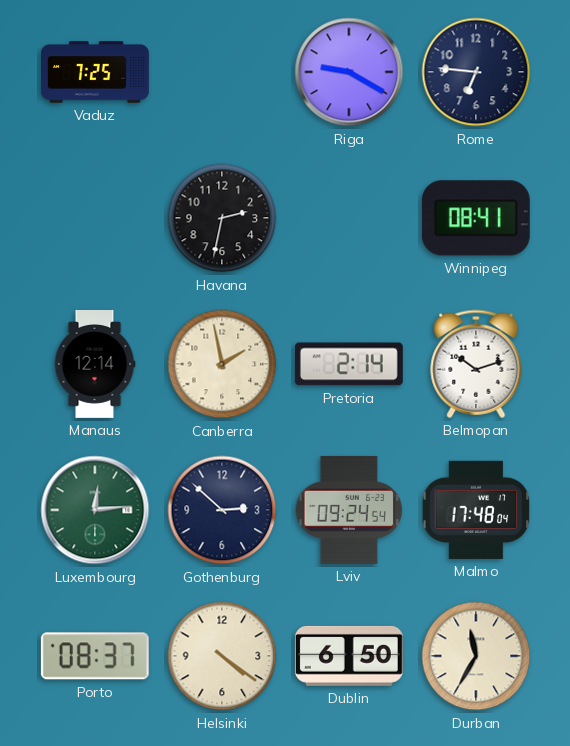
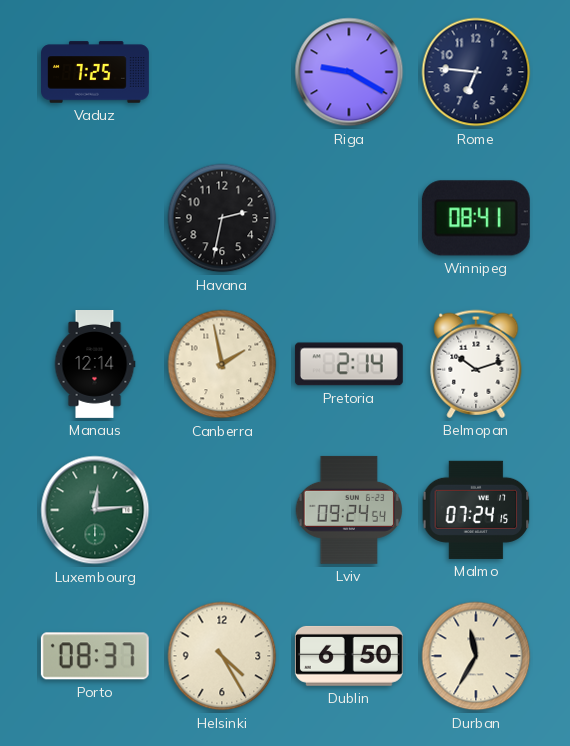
Gothenburg: 2:52 -> none (222, 510)
Malmo: 17:48 -> 07:24 (476, 510)
Helsinki: 4:21 -> 4:25 (222, 656)
